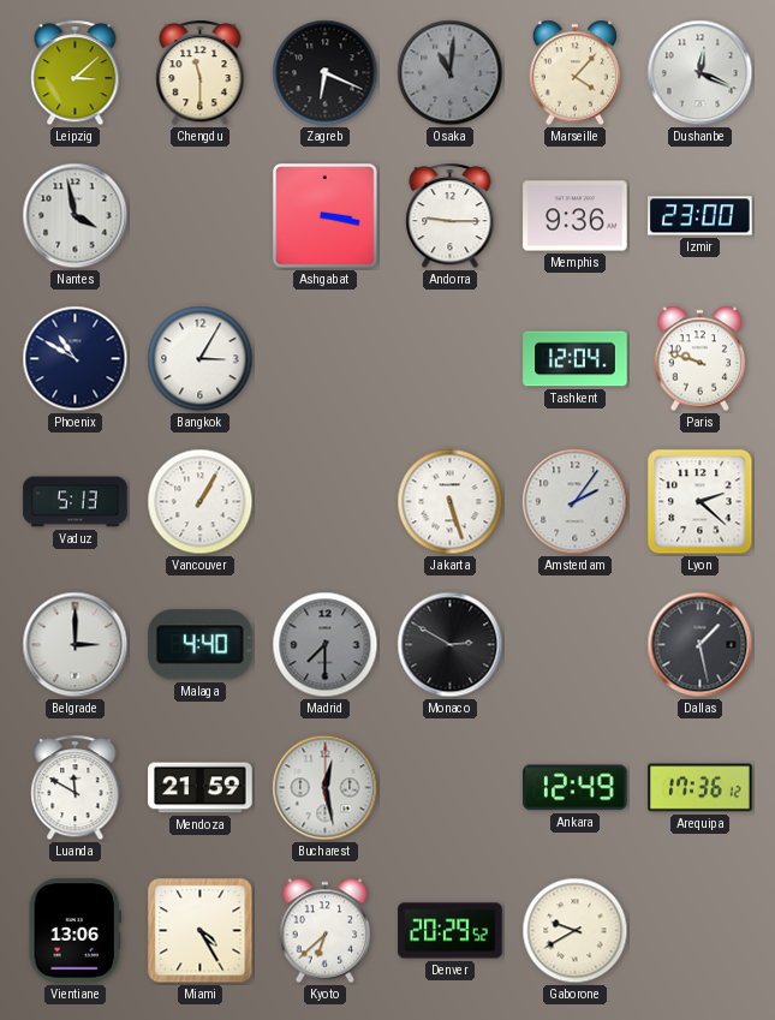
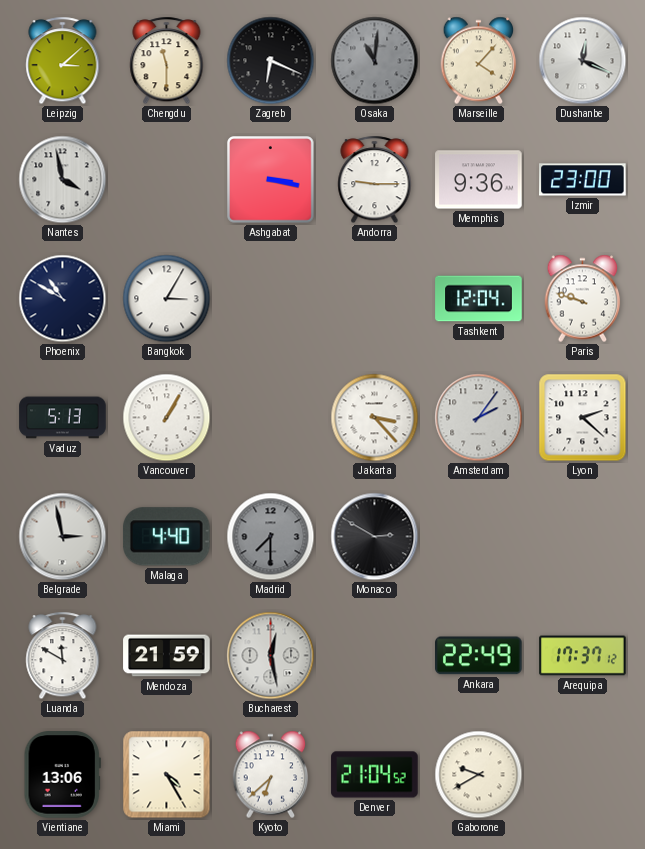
Jakarta: 5:27 -> 3:23 (375, 418)
Belgrade: 3:00 -> 2:58 (63, 537)
Dallas: 1:28 -> none (701, 645)
Ankara: 12:49 -> 22:49 (479, 656)
Arequipa: 17:36 -> 17:37 (583, 656)
Denver: 20:29 -> 21:04 (375, 775)
